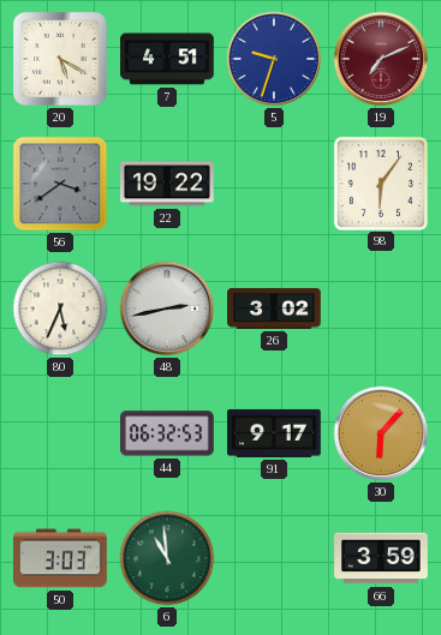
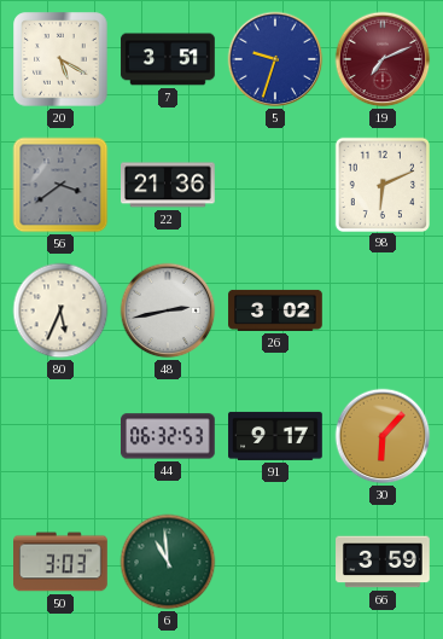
7: 4:51 -> 3:51 (168, 59)
22: 19:22 -> 21:36 (169, 185)
98: 6:06 -> 6:11 (381, 184)
